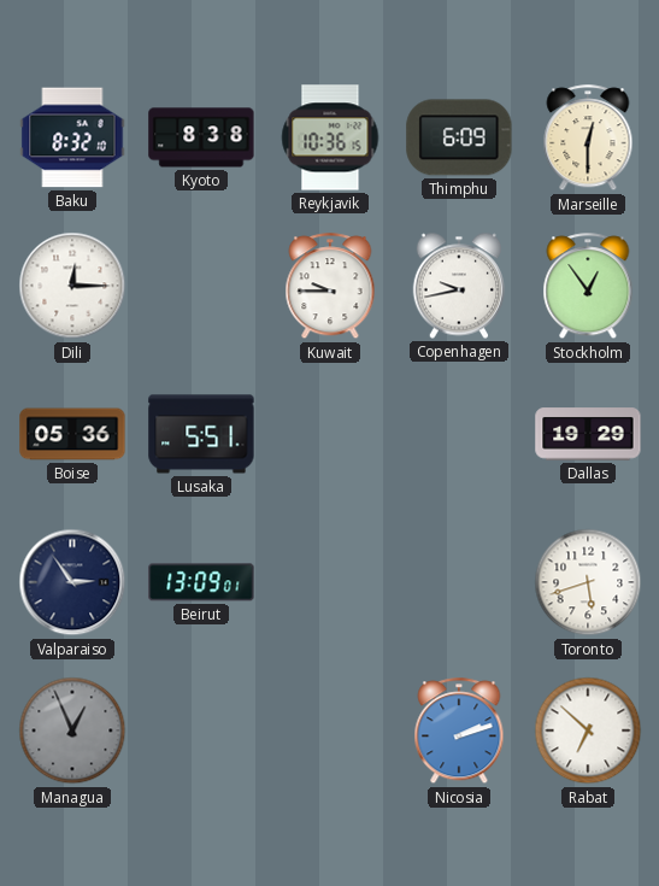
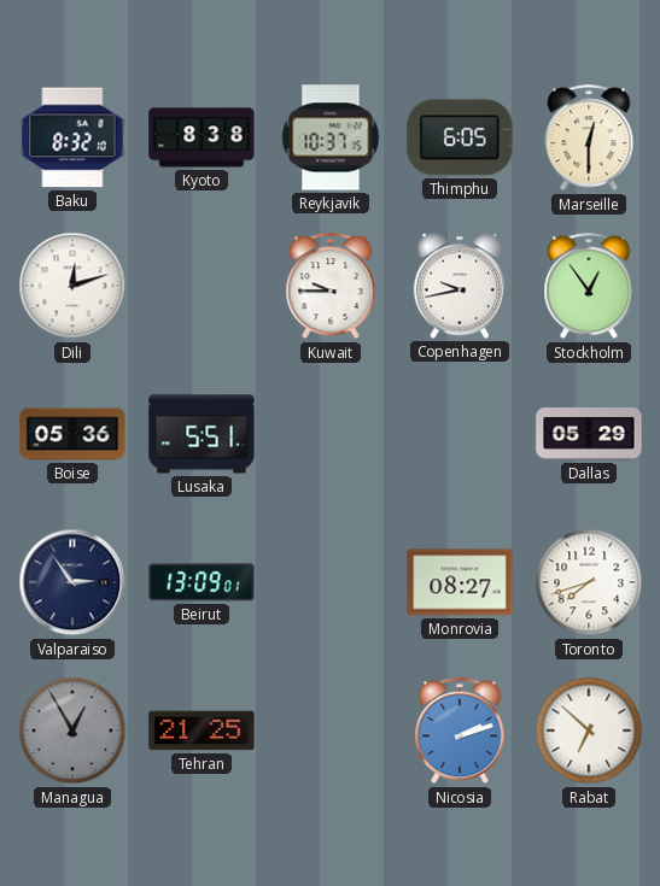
Reykjavik: 10:36 -> 10:37 (331, 137)
Thimphu: 6:09 -> 6:05 (460, 137)
Dili: 12:15 -> 12:12 (72, 286)
Dallas: 19:29 -> 05:29 (589, 434)
Monrovia: none -> 08:27 (460, 582)
Toronto: 5:42 -> 7:42 (589, 582)
Managua: 12:56 -> 12:55 (72, 730)
Tehran: none -> 21:25 (201, 730)
